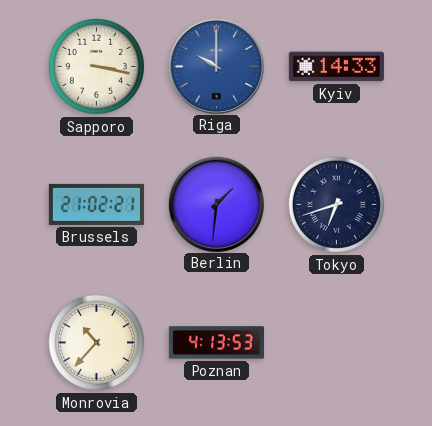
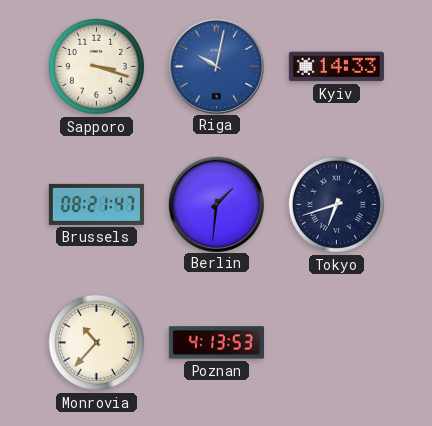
Sapporo: 3:17 -> 3:18 (96, 66)
Riga: 10:00 -> 10:02 (216, 66)
Brussels: 21:02 -> 08:21 (96, 204)
